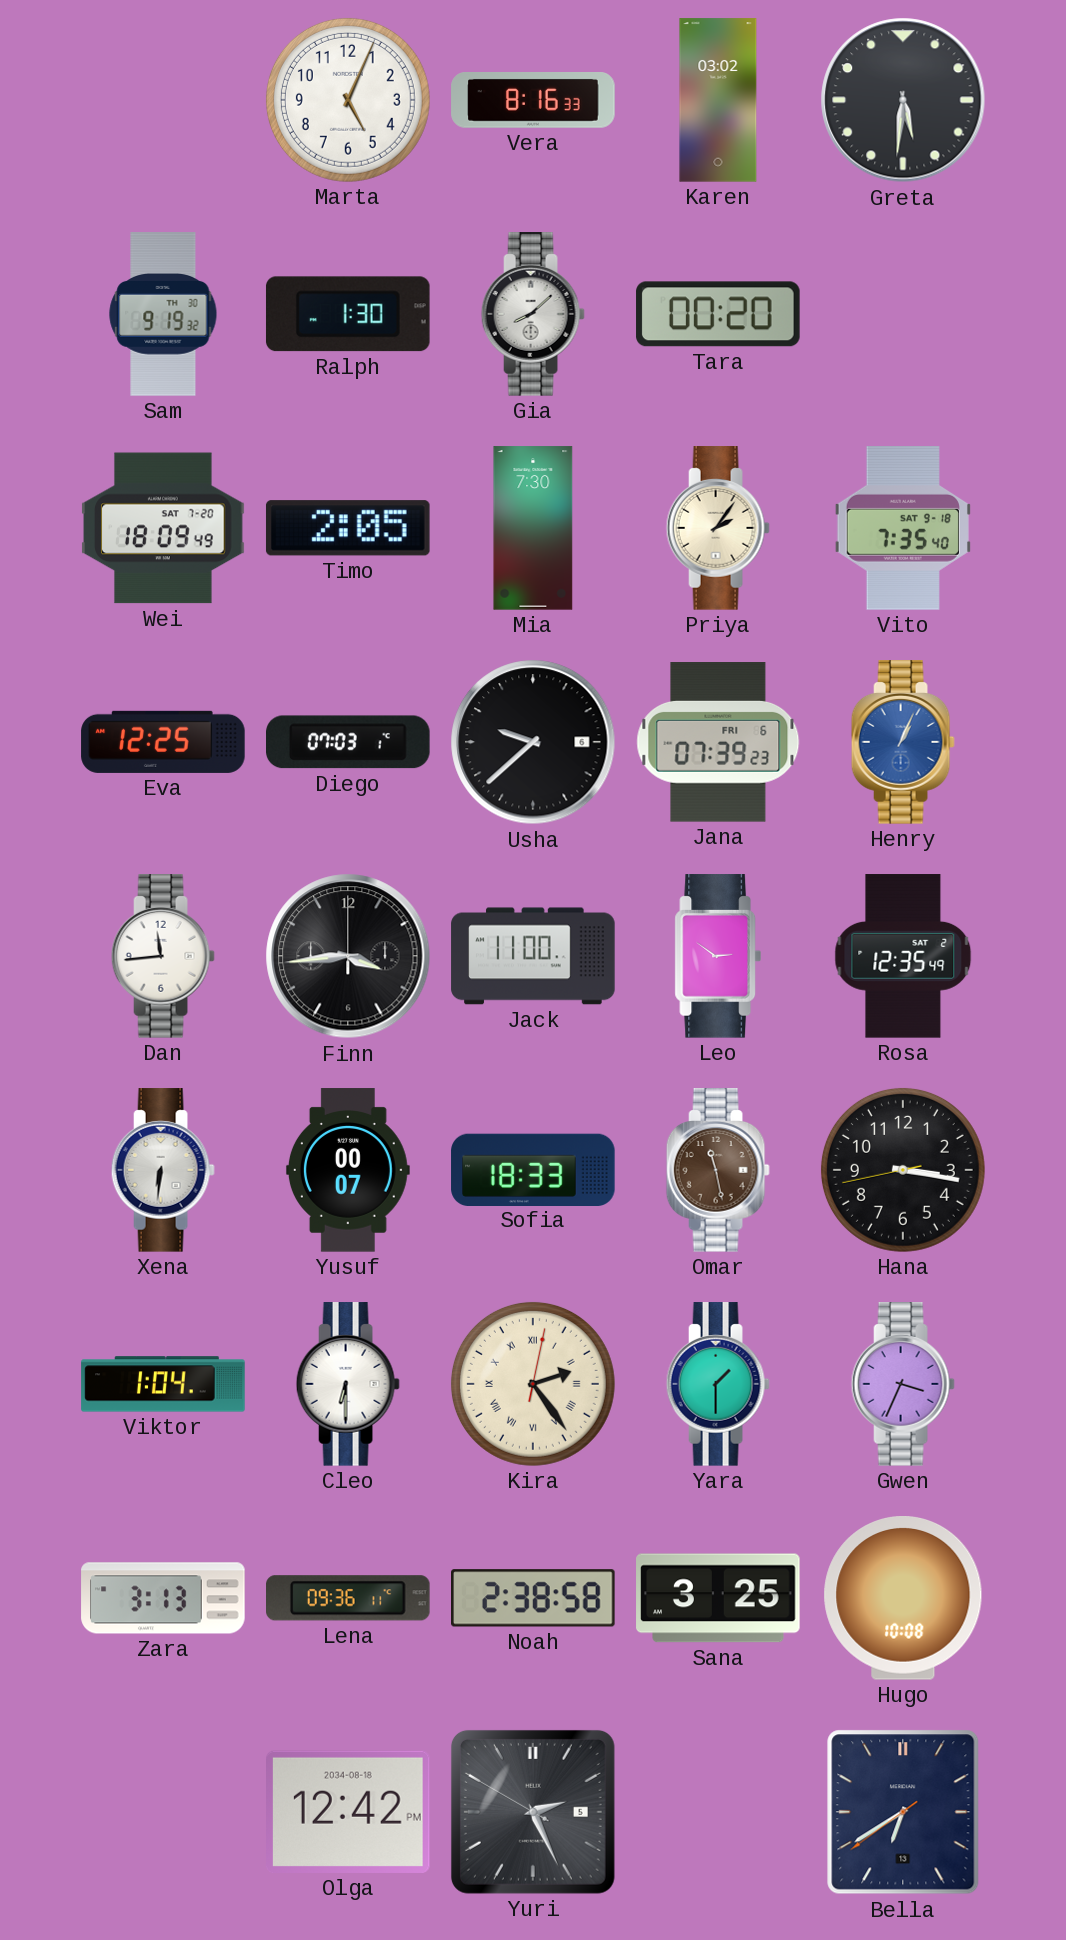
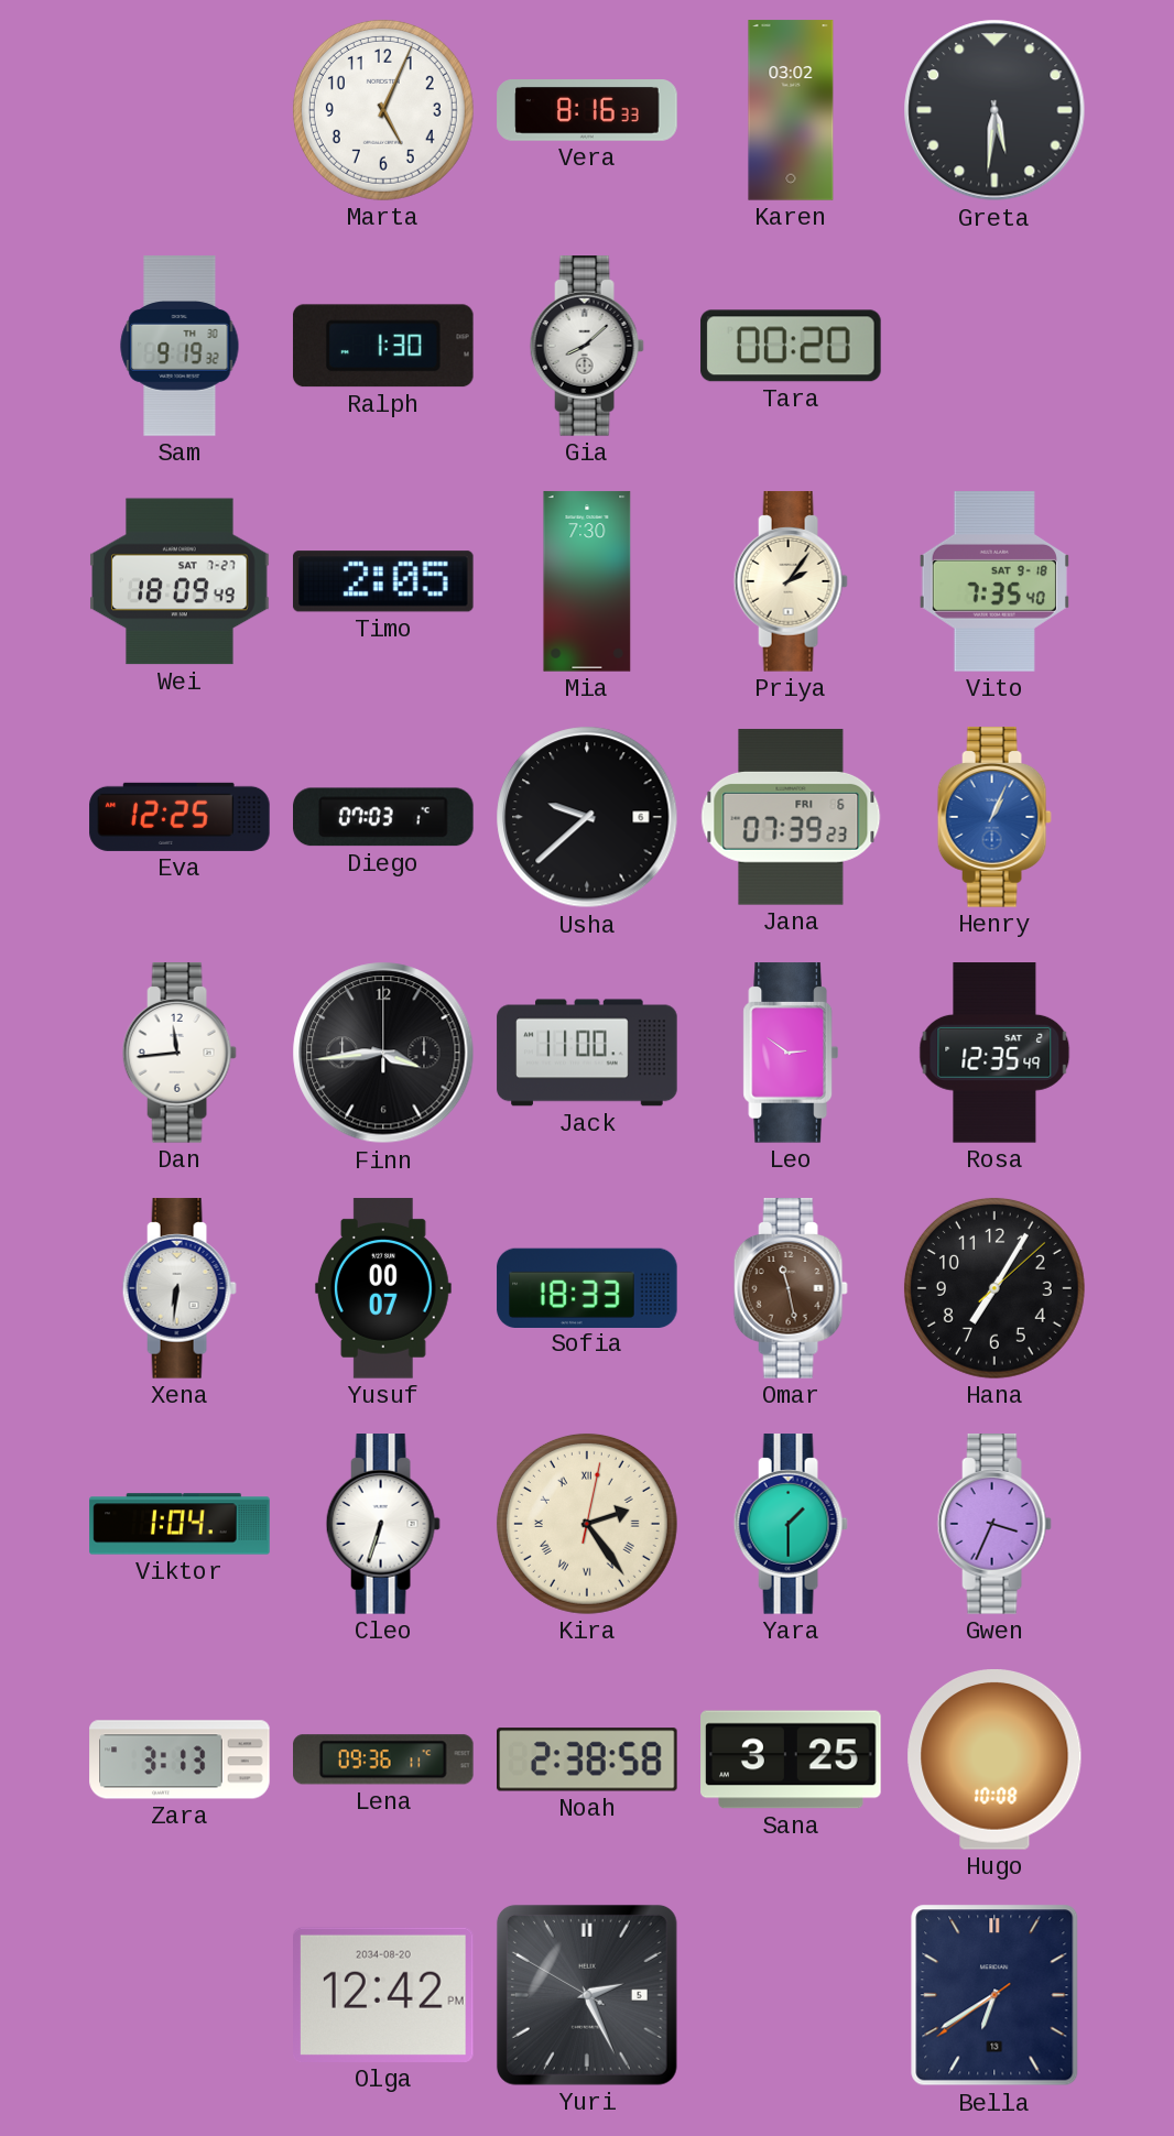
Wei date: SAT 7-20 -> SAT 7-27 (180, 581)
Hana: 3:16 -> 7:05 (994, 1288)
Cleo: 6:30 -> 6:33 (383, 1524)
Olga date: 2034-08-18 -> 2034-08-20 (384, 1995)
